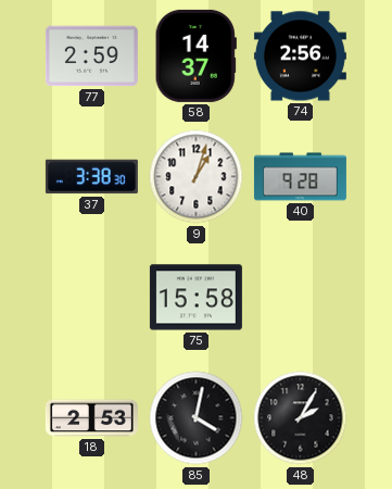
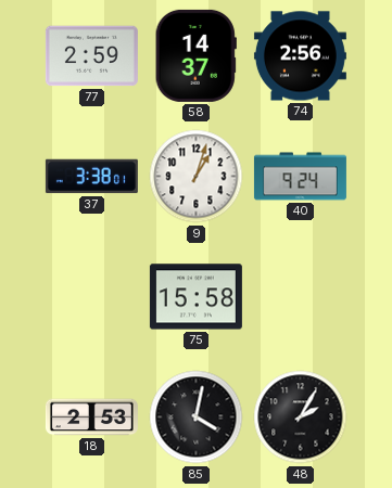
37: 3:38:30 -> 3:38:01 (91, 177)
40: 9:28 -> 9:24 (300, 177)
